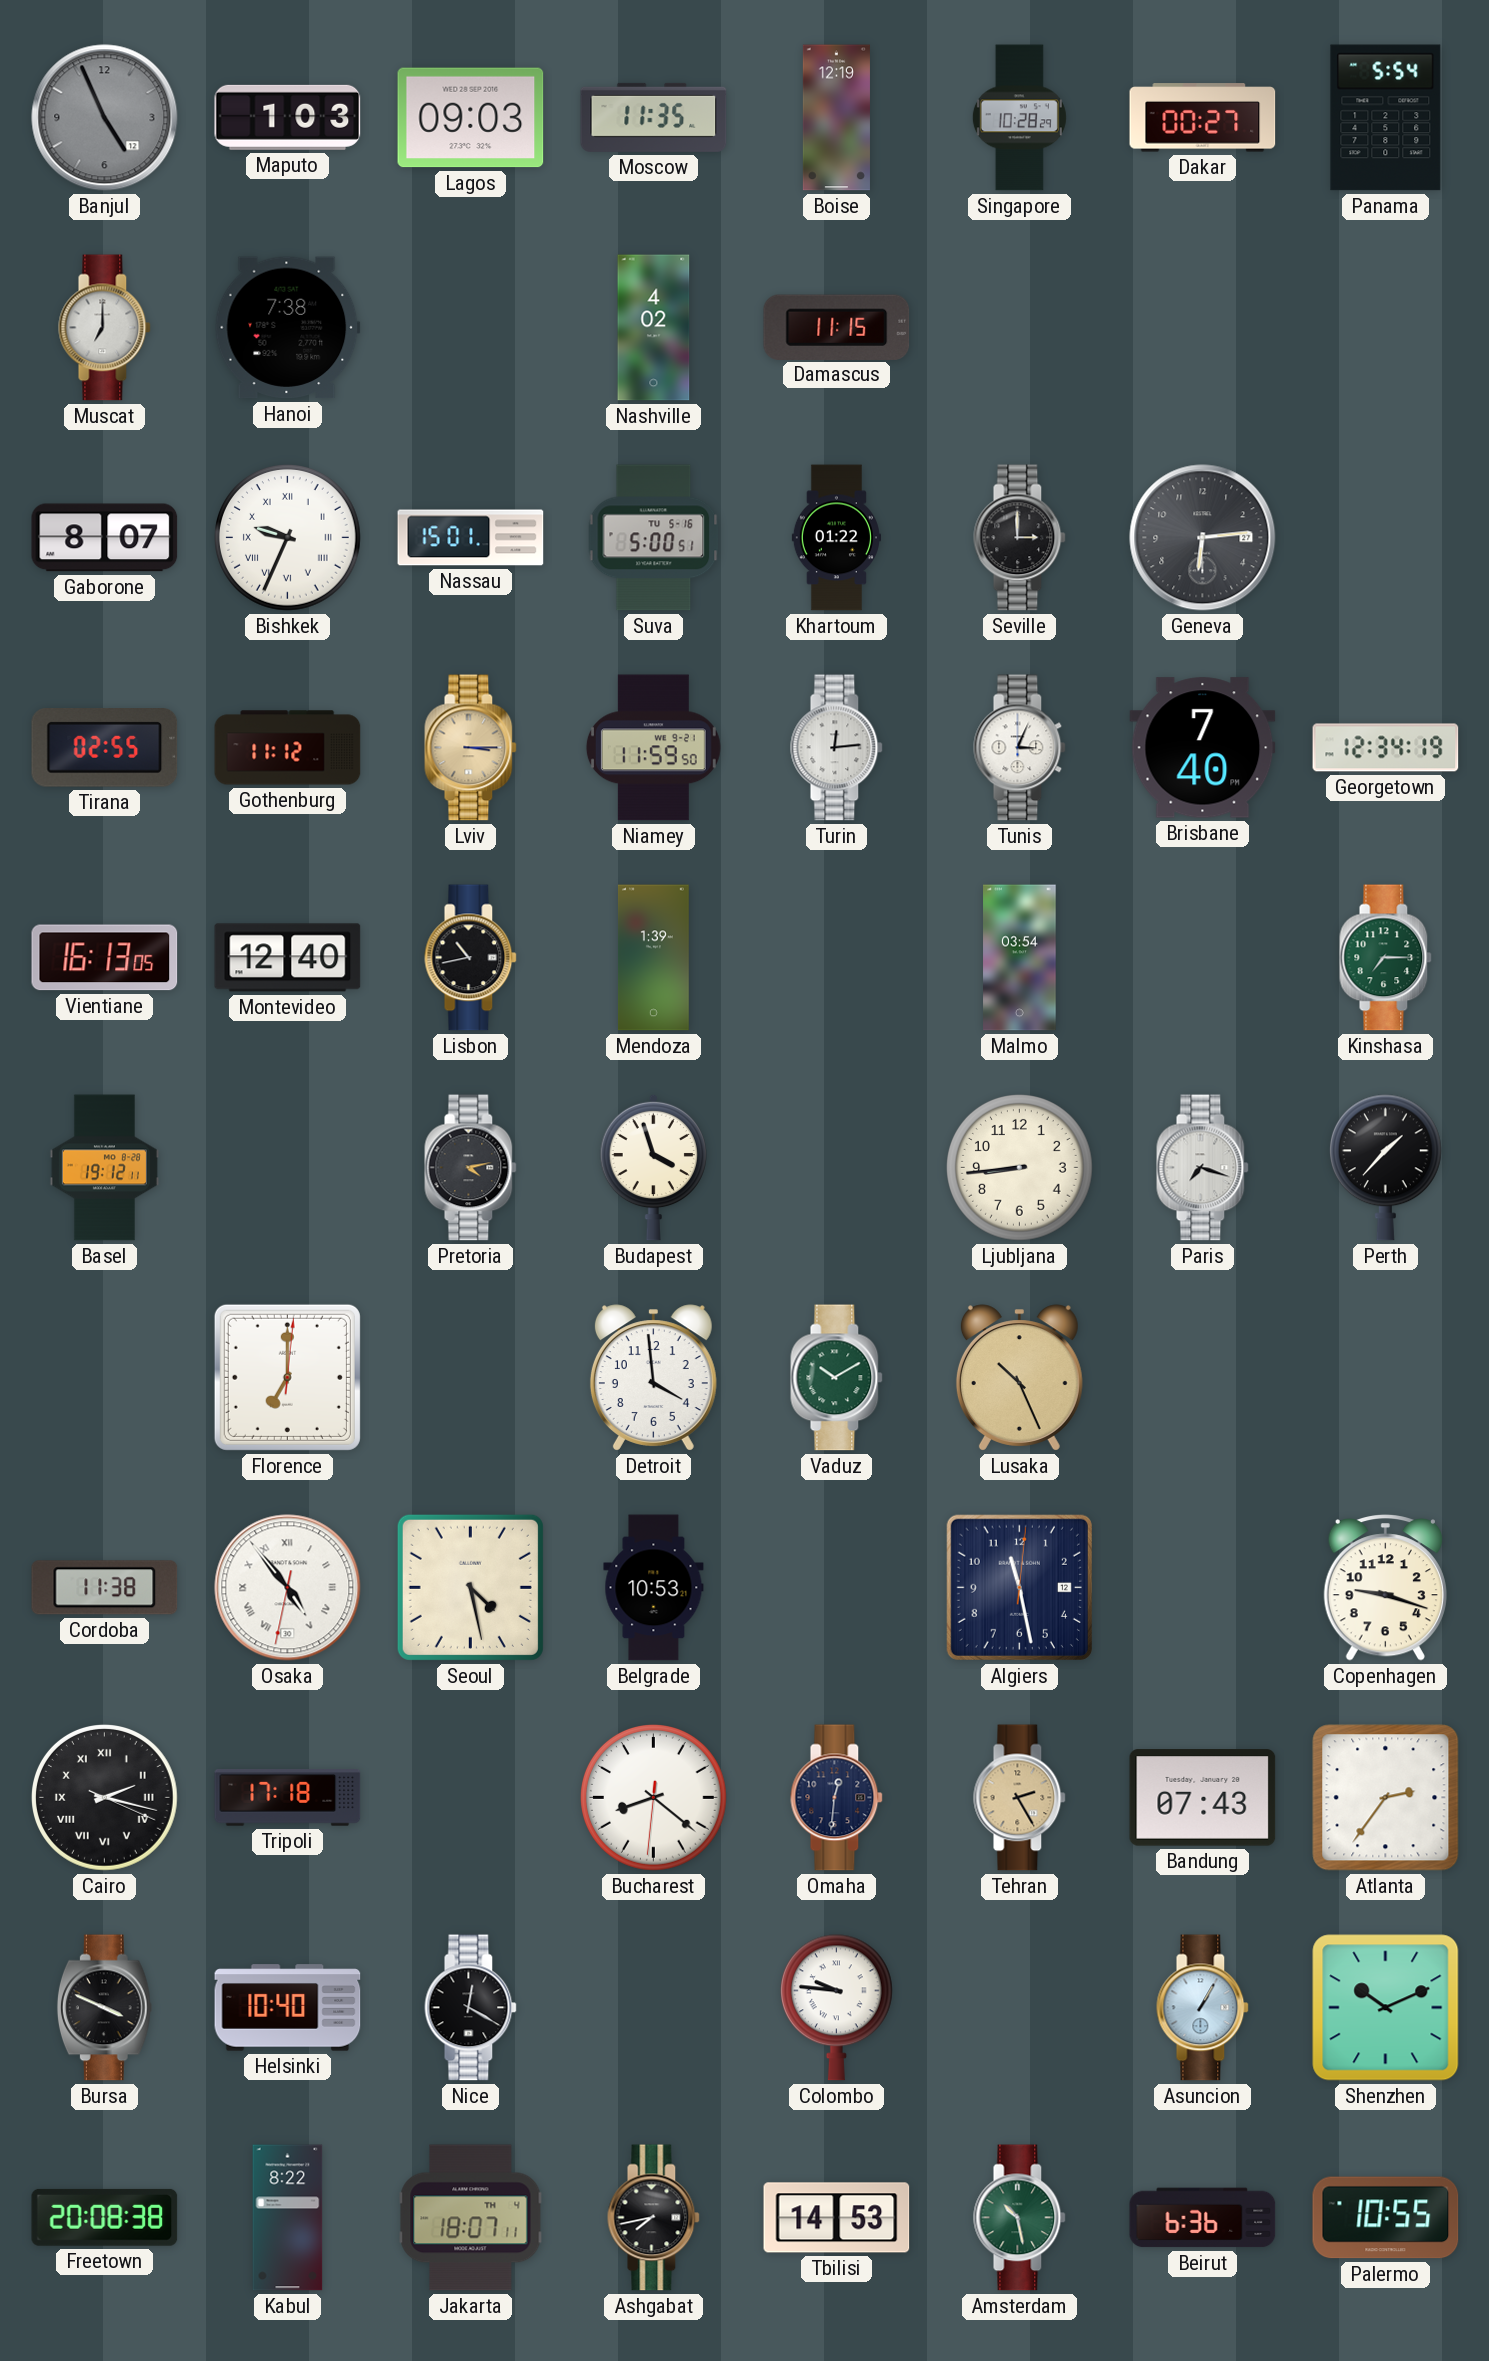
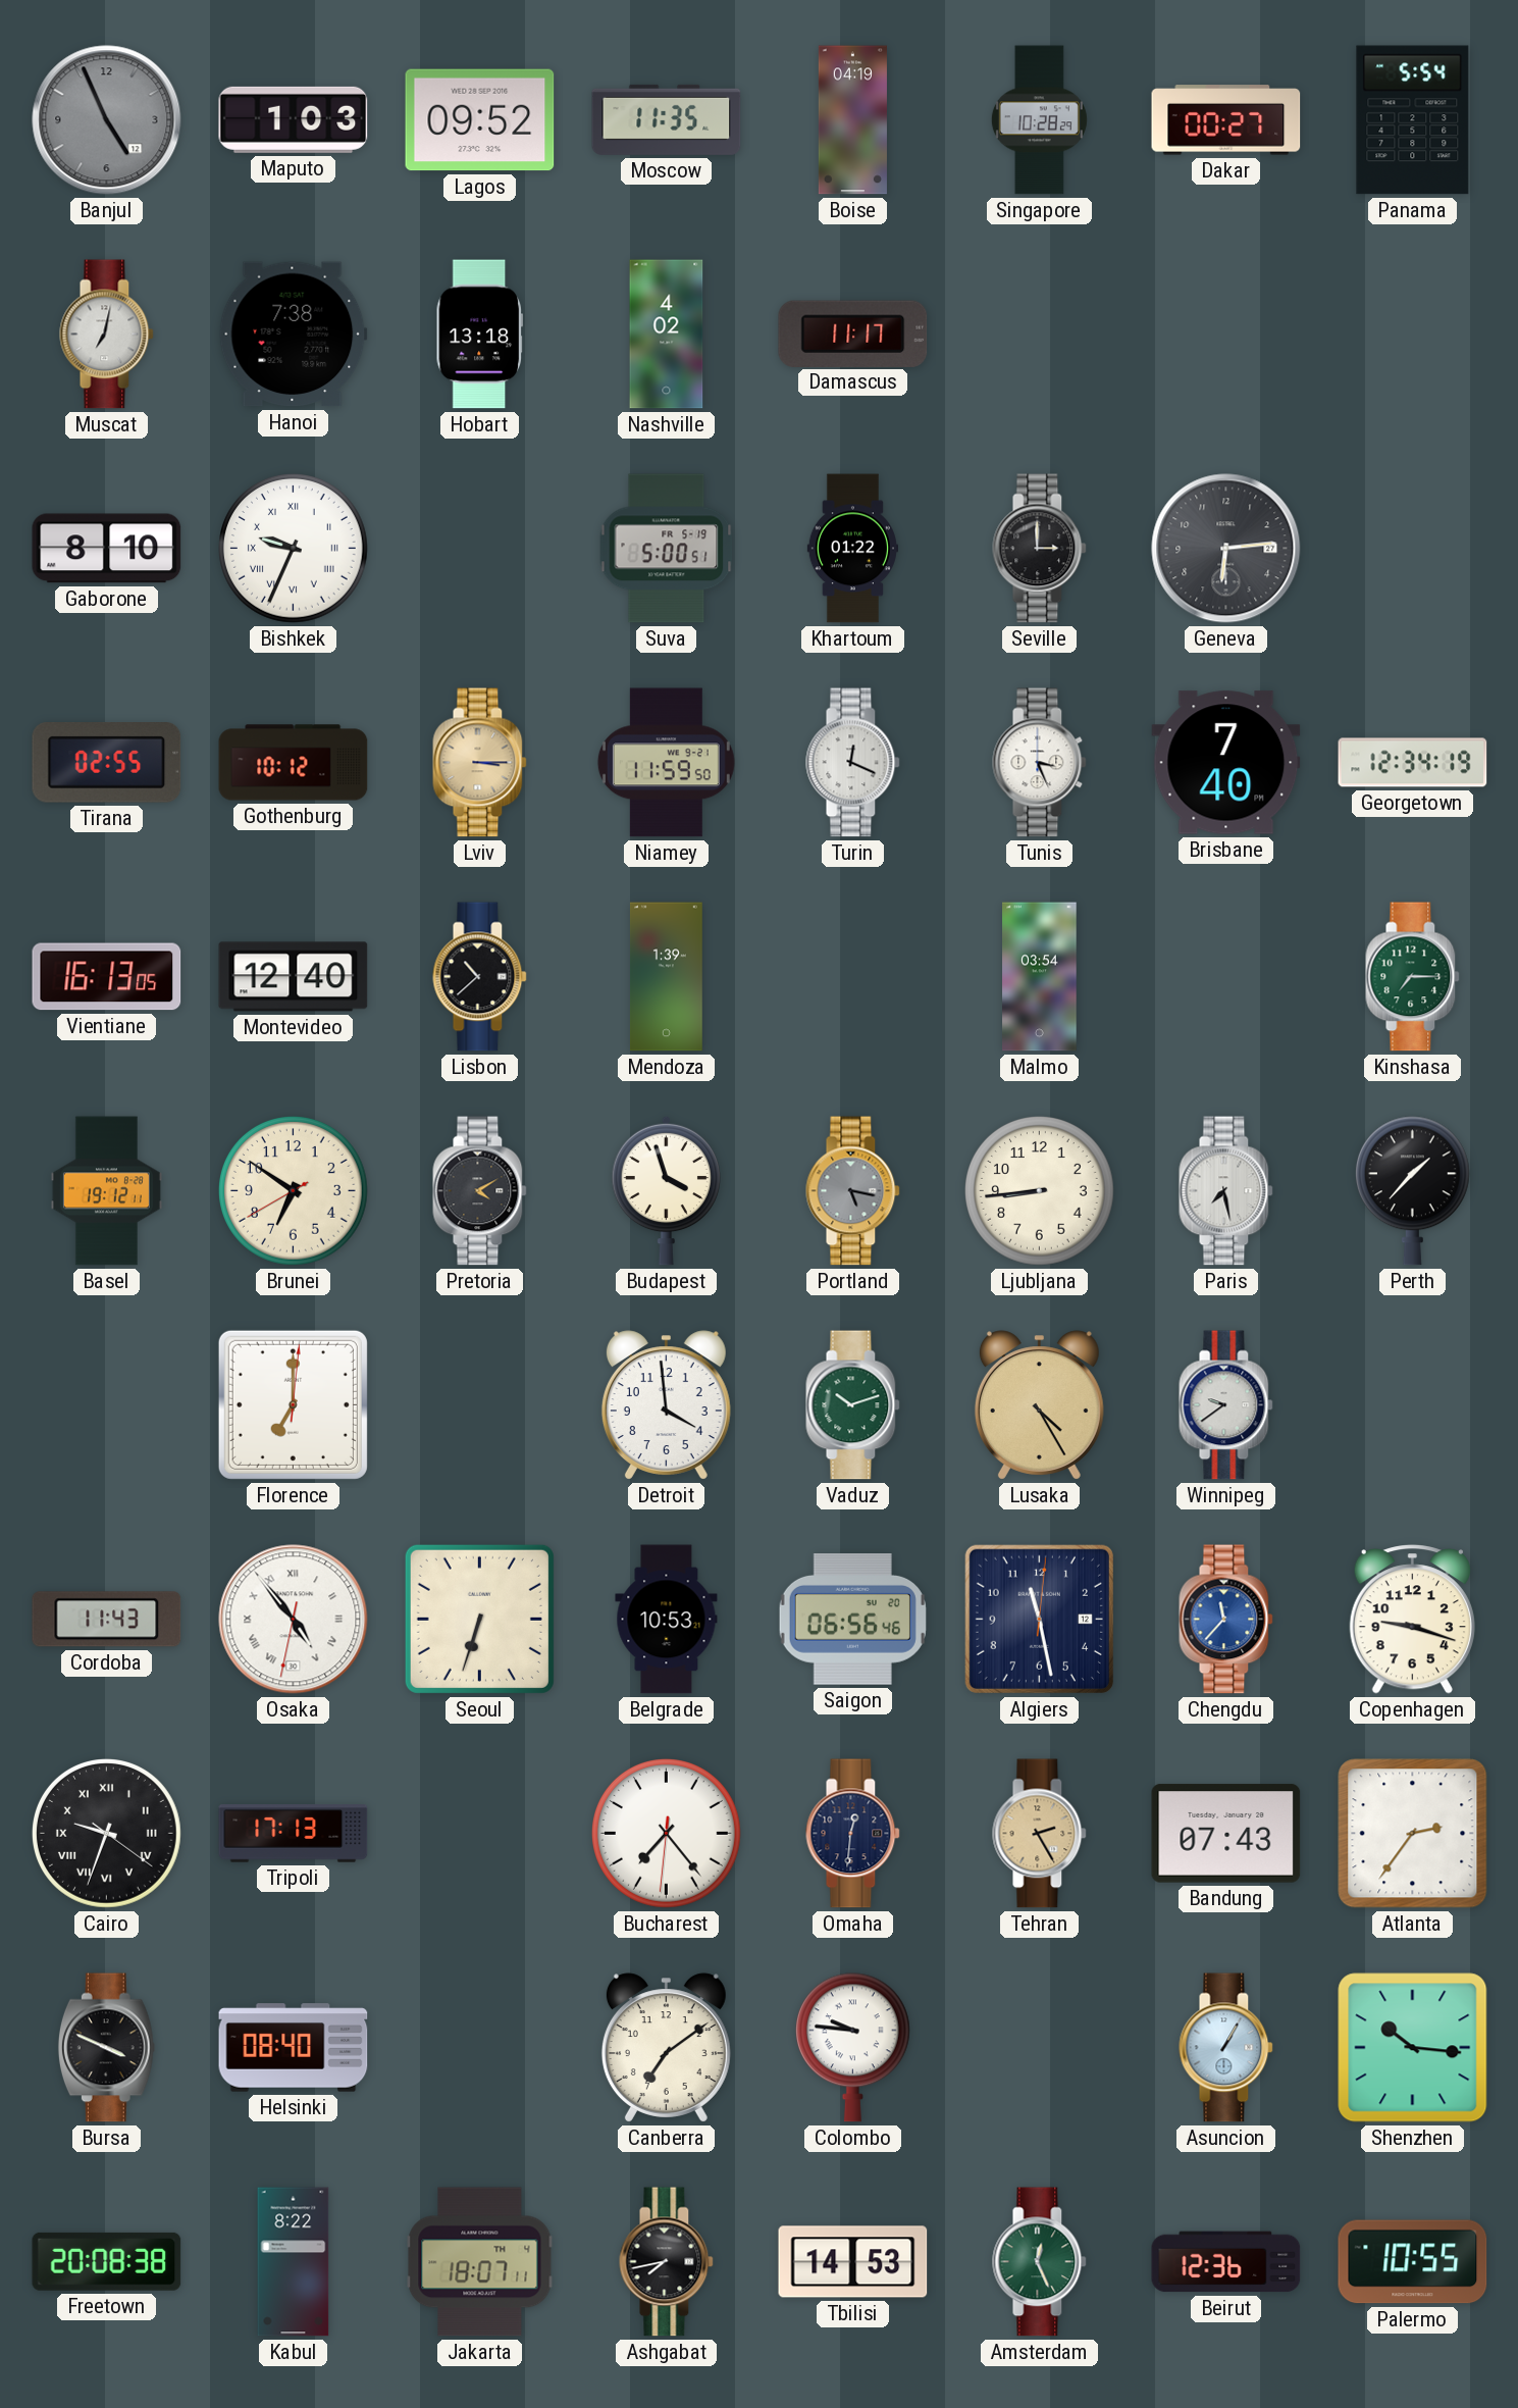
Lagos: 09:03 -> 09:52 (480, 120)
Boise: 12:19 -> 04:19 (852, 120)
Muscat: 7:00 -> 7:02 (107, 335)
Hobart: none -> 13:18 (479, 335)
Damascus: 11:15 -> 11:17 (853, 334)
Gaborone: 8:07 -> 8:10 (107, 549)
Nassau: 15:01 -> none (471, 538)
Suva date: TU 5-16 -> FR 5-19 (667, 549)
Gothenburg: 11:12 -> 10:12 (294, 763)
Turin: 12:14 -> 12:19 (853, 763)
Tunis: 3:04 -> 3:26 (1040, 763)
Lisbon: 10:43 -> 10:38 (480, 977)
Brunei: none -> 6:50 (294, 1191)
Pretoria: 4:13 -> 4:10 (480, 1191)
Portland: none -> 5:17 (853, 1191)
Paris: 7:18 -> 7:28 (1226, 1191)
Vaduz: 10:10 -> 10:12 (853, 1405)
Lusaka: 10:26 -> 4:25 (1039, 1405)
Winnipeg: none -> 9:39 (1226, 1405)
Cordoba: 11:38 -> 11:43 (107, 1620)
Seoul: 4:28 -> 6:33 (479, 1619)
Saigon: none -> 06:56 (852, 1620)
Chengdu: none -> 11:37 (1226, 1620)
Cairo: 2:17 -> 9:33 (107, 1834)
Tripoli: 17:18 -> 17:13 (294, 1834)
Bucharest: 8:21 -> 7:23 (667, 1834)
Helsinki: 10:40 -> 08:40 (294, 2048)
Nice: 12:20 -> none (471, 2008)
Canberra: none -> 7:09 (666, 2048)
Shenzhen: 10:11 -> 10:16 (1413, 2048)
Amsterdam: 10:28 -> 12:26 (1040, 2262)
Beirut: 6:36 -> 12:36 (1226, 2262)
